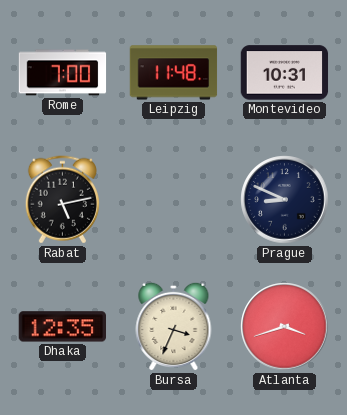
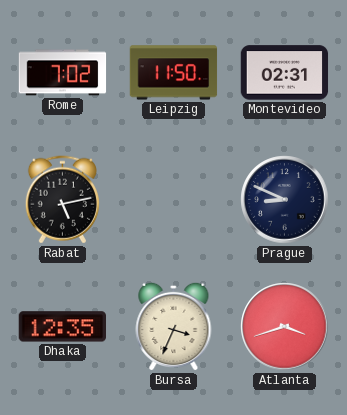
Rome: 7:00 -> 7:02 (63, 73)
Leipzig: 11:48 -> 11:50 (174, 73)
Montevideo: 10:31 -> 02:31 (285, 73)
